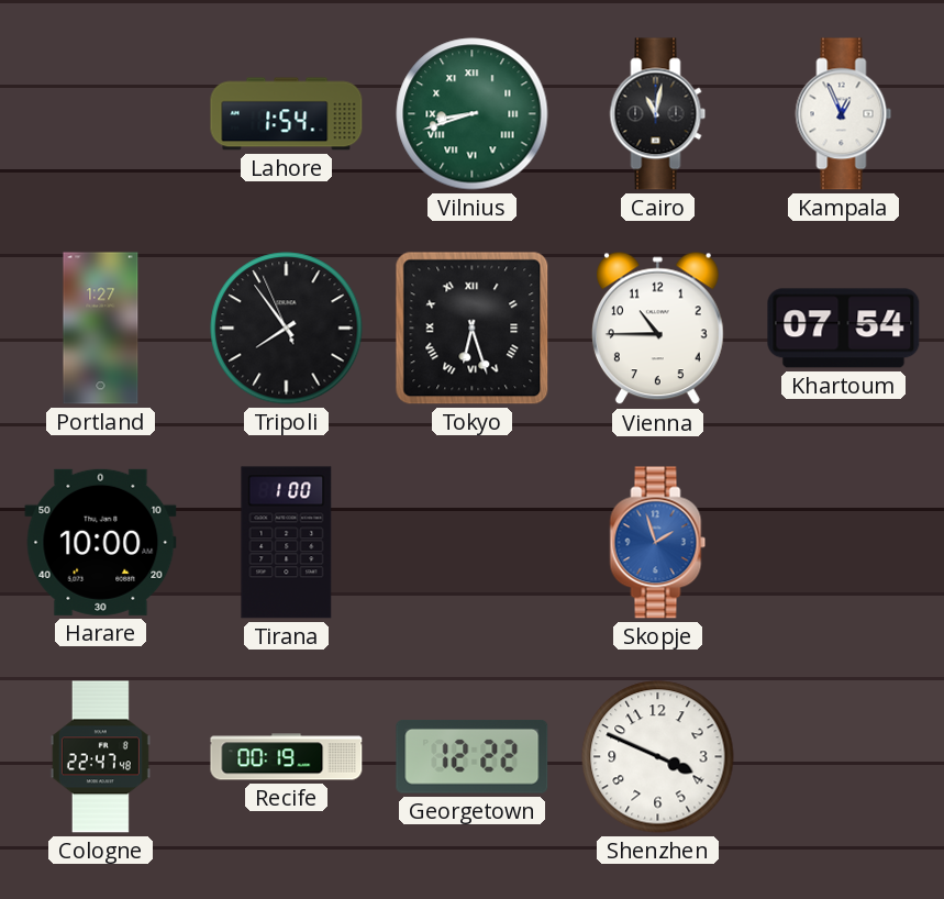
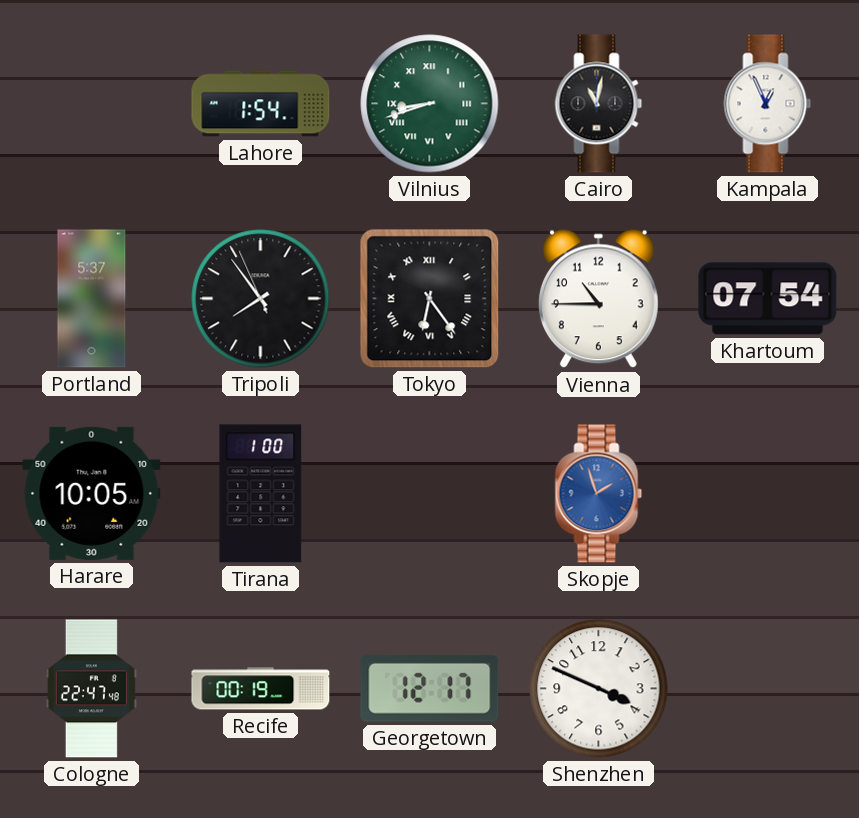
Portland: 1:27 -> 5:37 (92, 299)
Tokyo: 6:27 -> 6:24 (430, 299)
Harare: 10:00 -> 10:05 (92, 493)
Georgetown: 12:22 -> 12:17 (430, 688)
